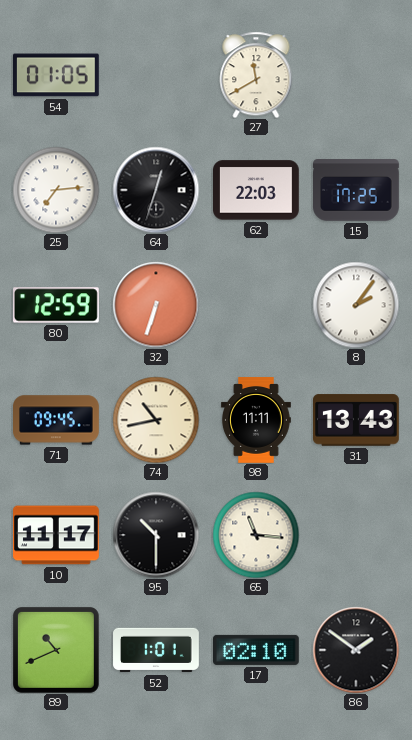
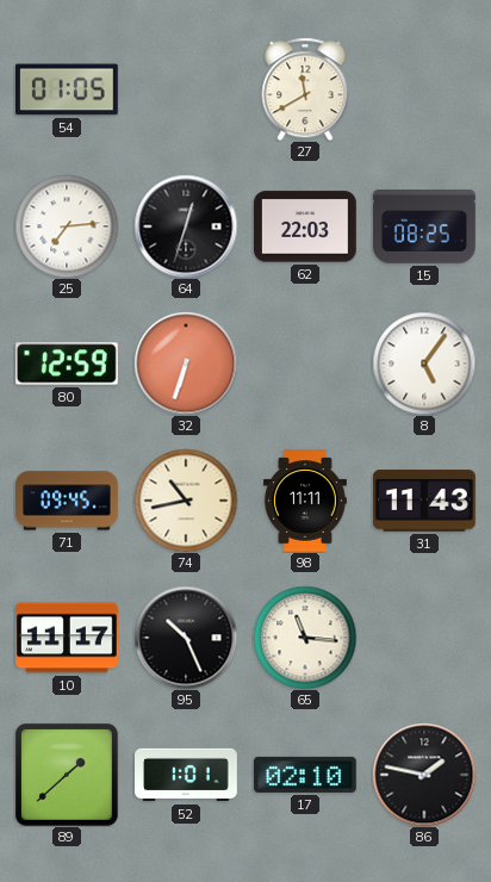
15: 17:25 -> 08:25 (425, 226)
8: 2:06 -> 5:06 (424, 364)
31: 13:43 -> 11:43 (425, 501)
95: 10:30 -> 10:26 (186, 638)
89: 10:41 -> 1:38 (67, 775)
86: 1:51 -> 1:47 (424, 775)
